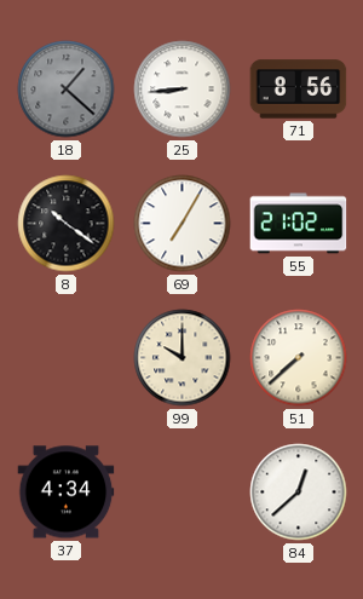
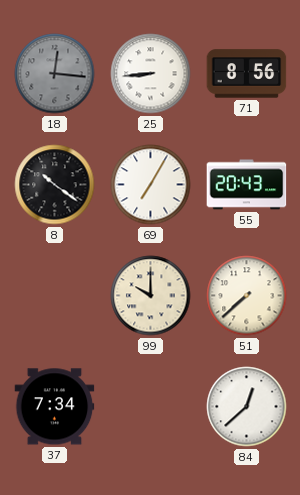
18: 1:22 -> 12:16 (55, 74)
55: 21:02 -> 20:43 (247, 185)
37: 4:34 -> 7:34 (55, 407)
